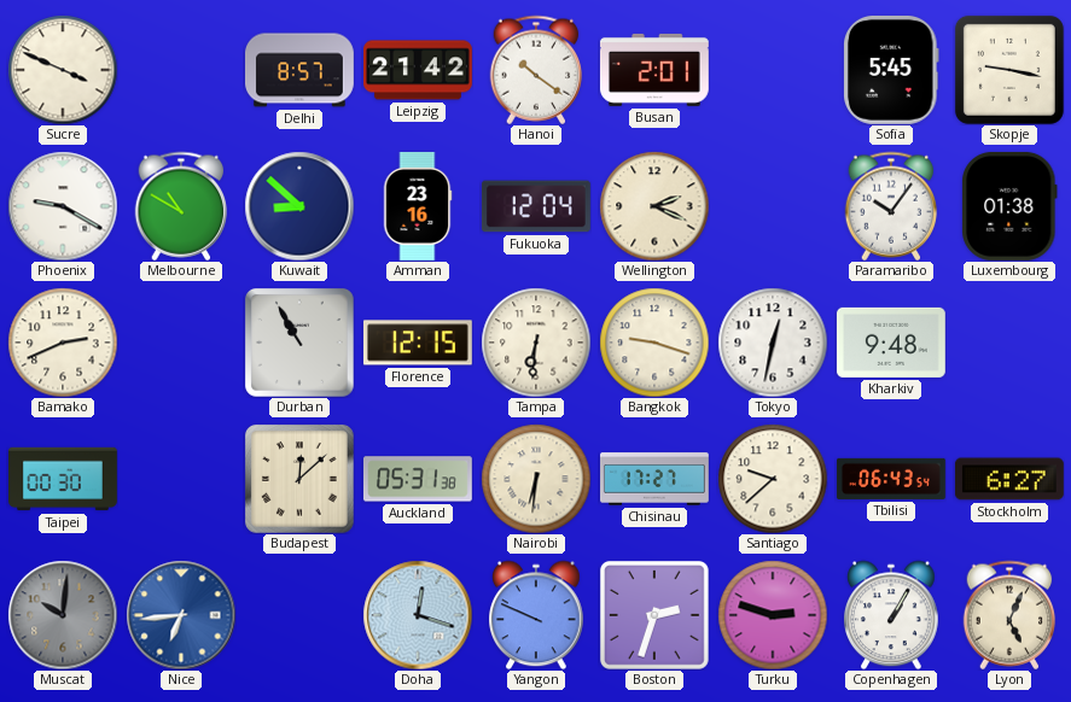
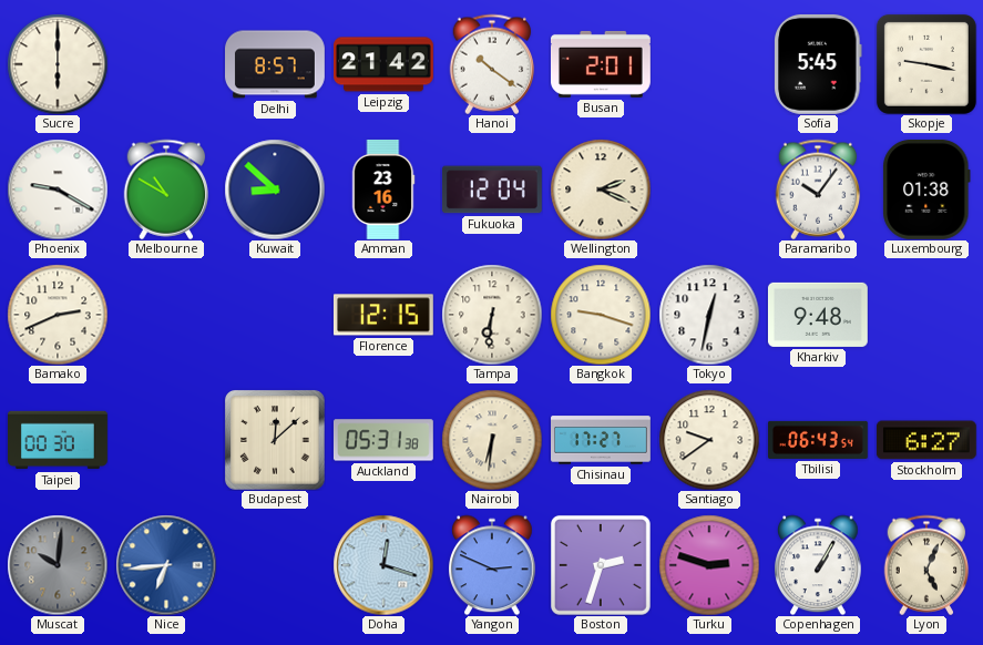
Sucre: 3:49 -> 6:00 (58, 64)
Durban: 10:55 -> none (299, 343)
Santiago: 9:38 -> 9:39 (709, 440)
Yangon: 9:49 -> 2:49 (493, 565)
